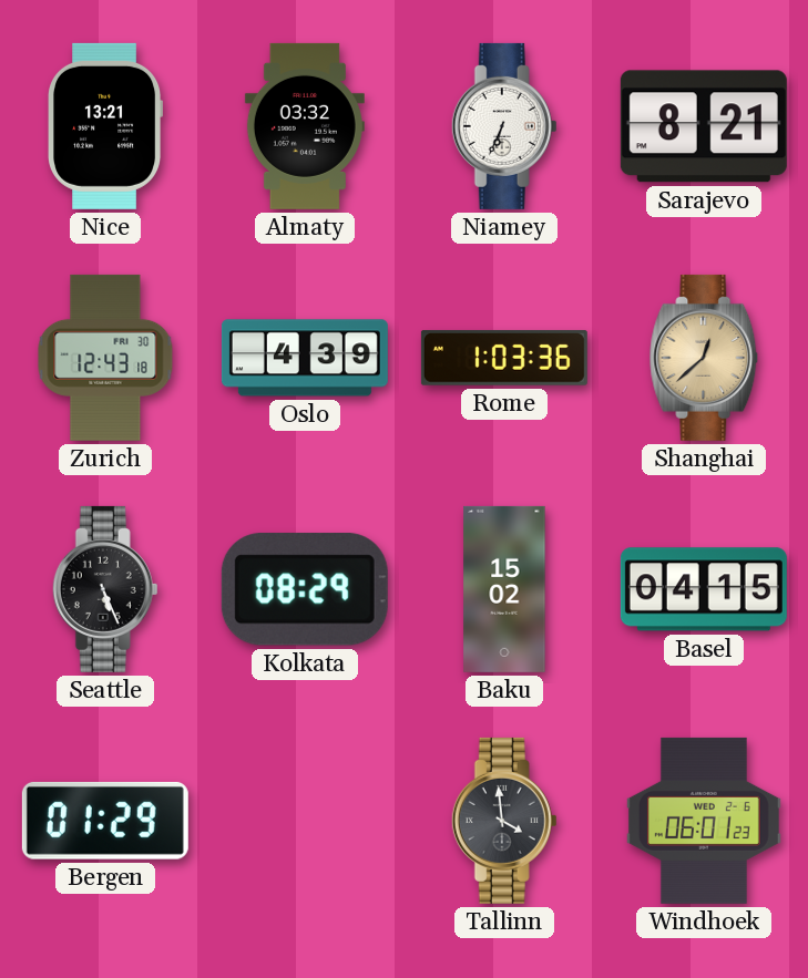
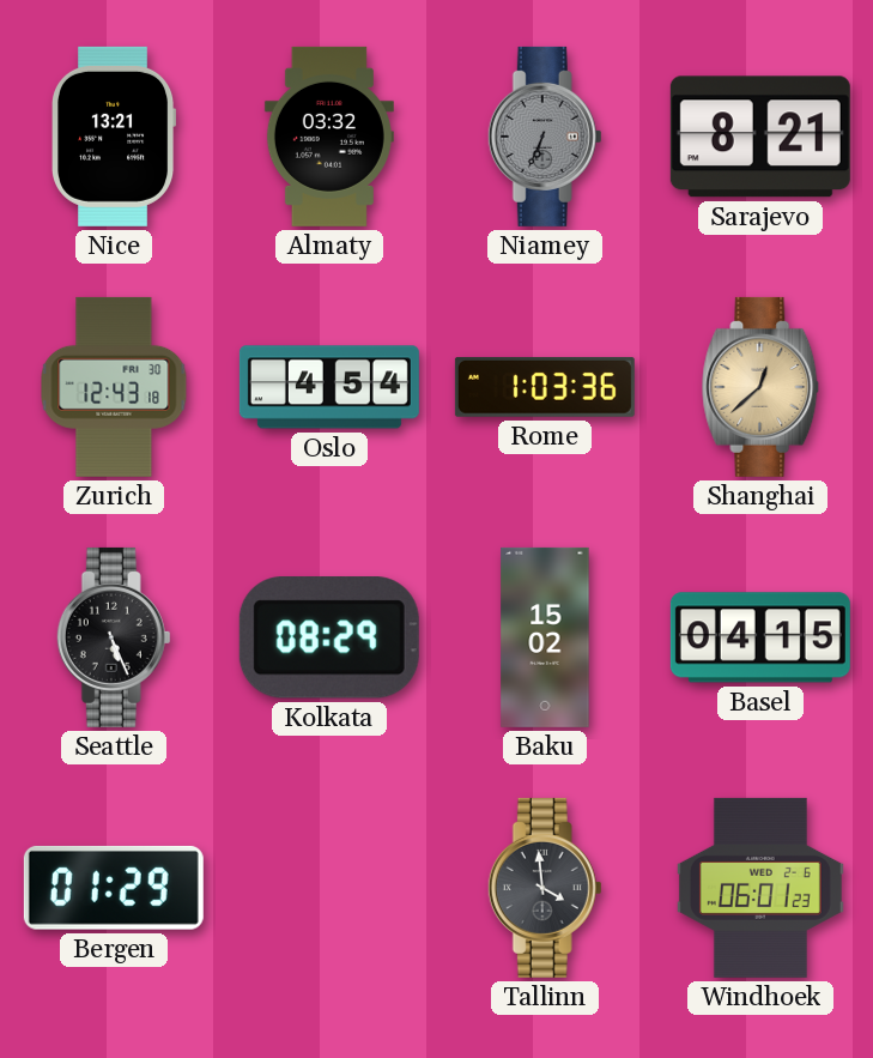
Niamey dial: white -> grey (545, 137)
Oslo: 4:39 -> 4:54 (329, 387)
